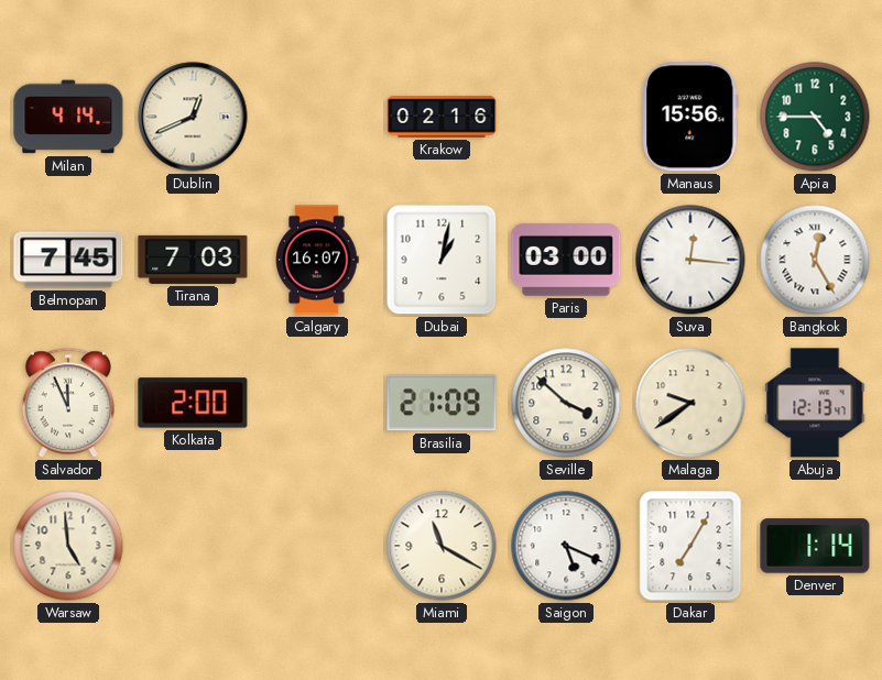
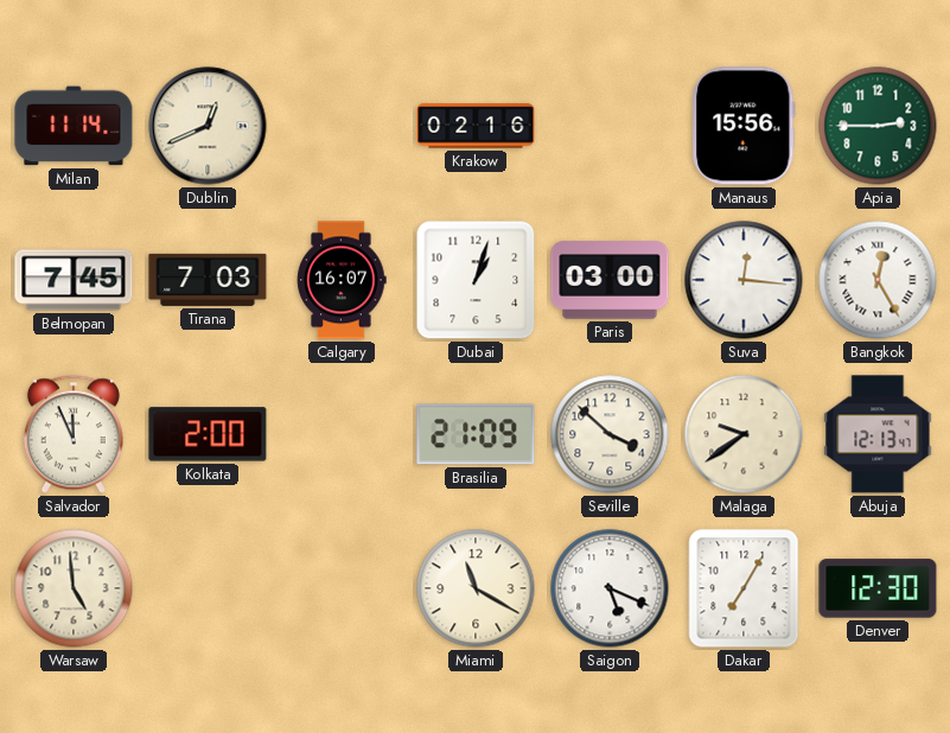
Milan: 4:14 -> 11:14 (74, 126)
Apia: 4:45 -> 2:45 (878, 126)
Dubai: 1:02 -> 1:03 (476, 280)
Denver: 1:14 -> 12:30 (878, 588)
